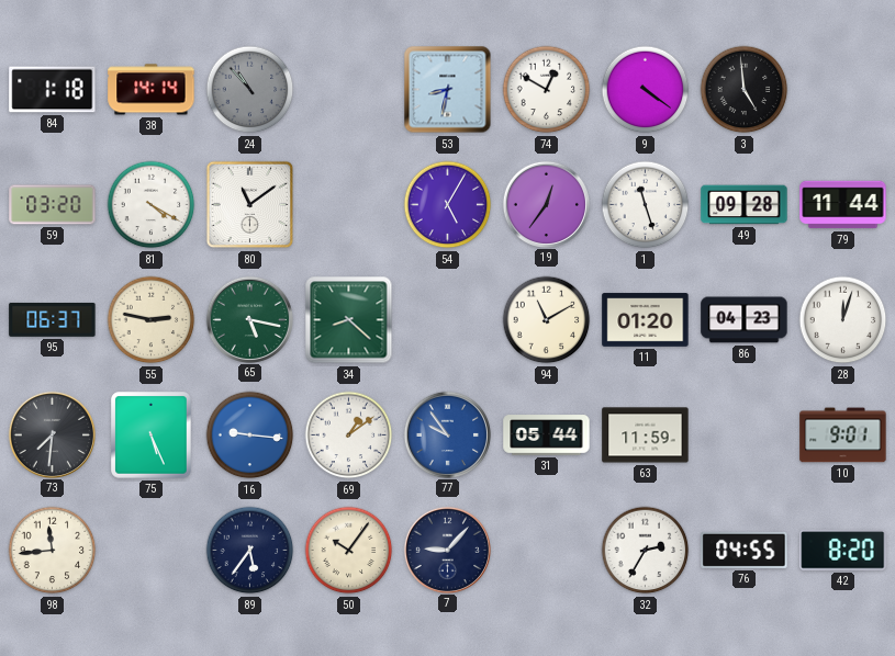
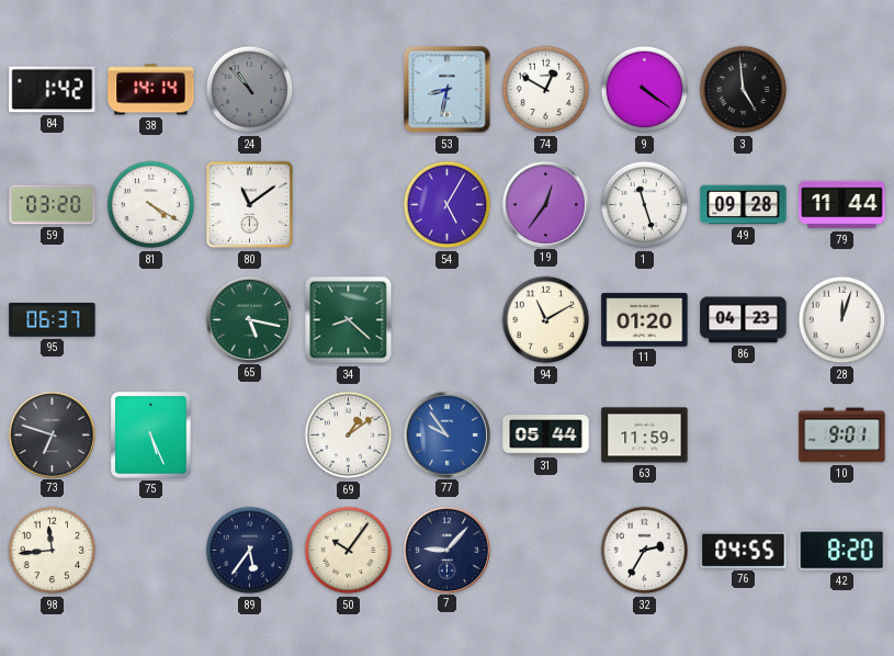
84: 1:18 -> 1:42 (53, 90)
55: 2:47 -> none (152, 320)
73: 7:31 -> 6:48 (52, 434)
16: 9:16 -> none (250, 436)
